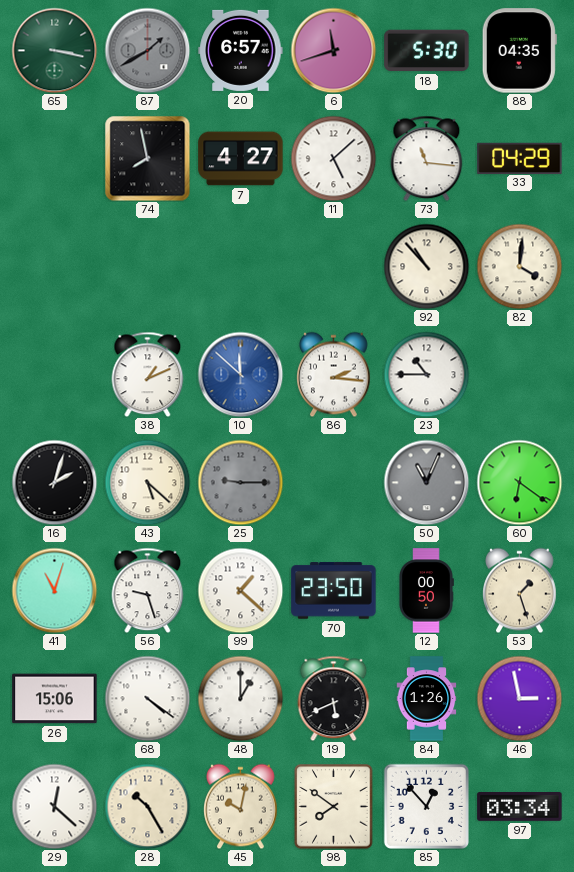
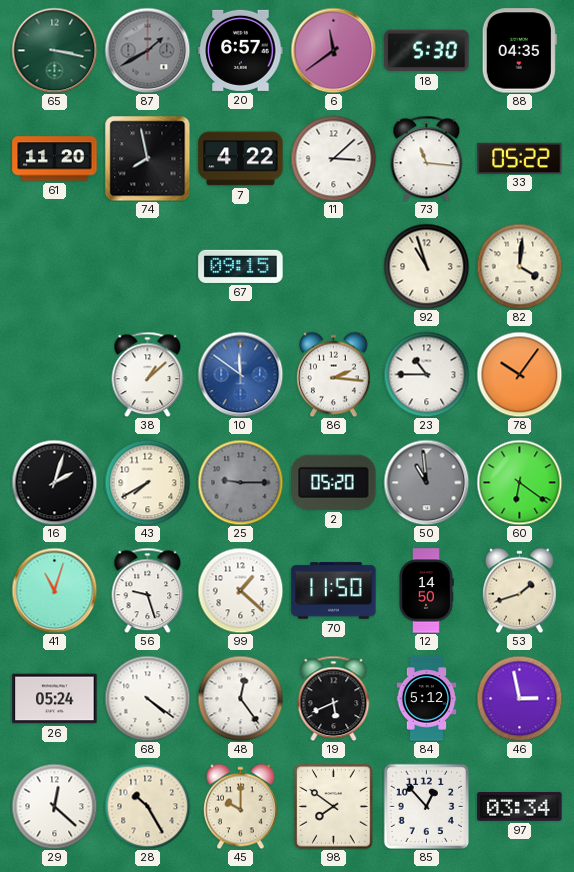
6: 11:42 -> 11:39 (333, 50)
61: none -> 11:20 (55, 159)
7: 4:27 -> 4:22 (241, 159)
11: 5:08 -> 3:08 (333, 158)
33: 04:29 -> 05:22 (520, 158)
67: none -> 09:15 (241, 266)
92: 10:53 -> 10:57 (426, 266)
38: 1:11 -> 1:08 (148, 374)
10: 11:52 -> 11:51 (240, 374)
78: none -> 10:06 (519, 374)
43: 5:22 -> 7:40 (147, 482)
2: none -> 05:20 (334, 482)
50: 11:04 -> 10:59 (426, 482)
70: 23:50 -> 11:50 (334, 591)
12: 00:50 -> 14:50 (426, 591)
53: 1:27 -> 1:42 (520, 590)
26: 15:06 -> 05:24 (55, 699)
48: 1:00 -> 12:24 (240, 698)
84: 1:26 -> 5:12 (427, 699)
45: 10:02 -> 10:00 (241, 806)
